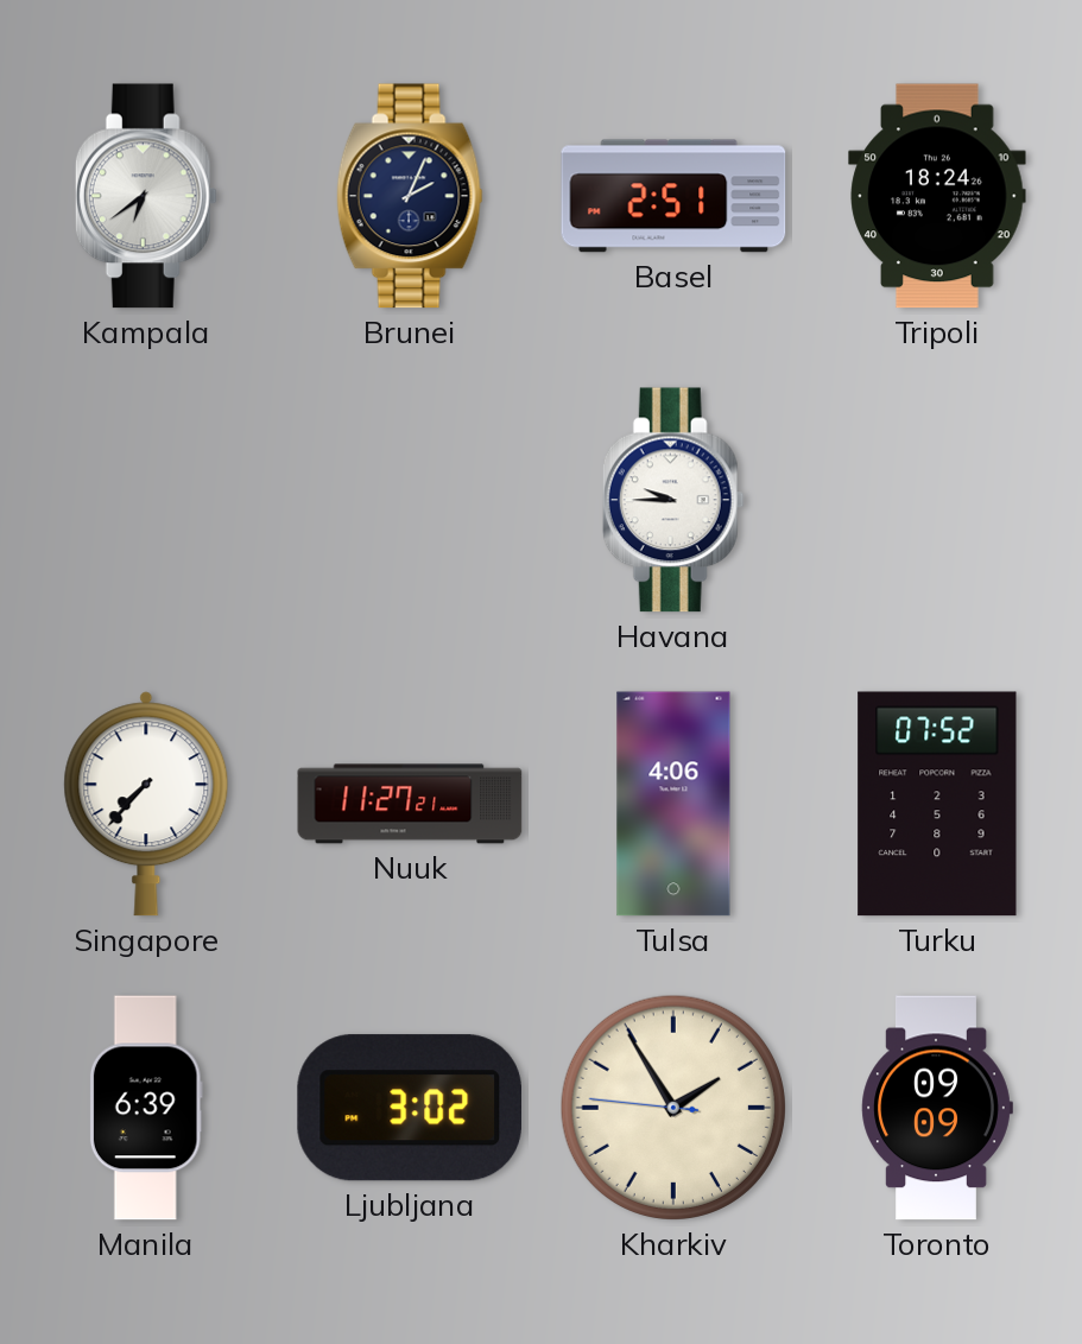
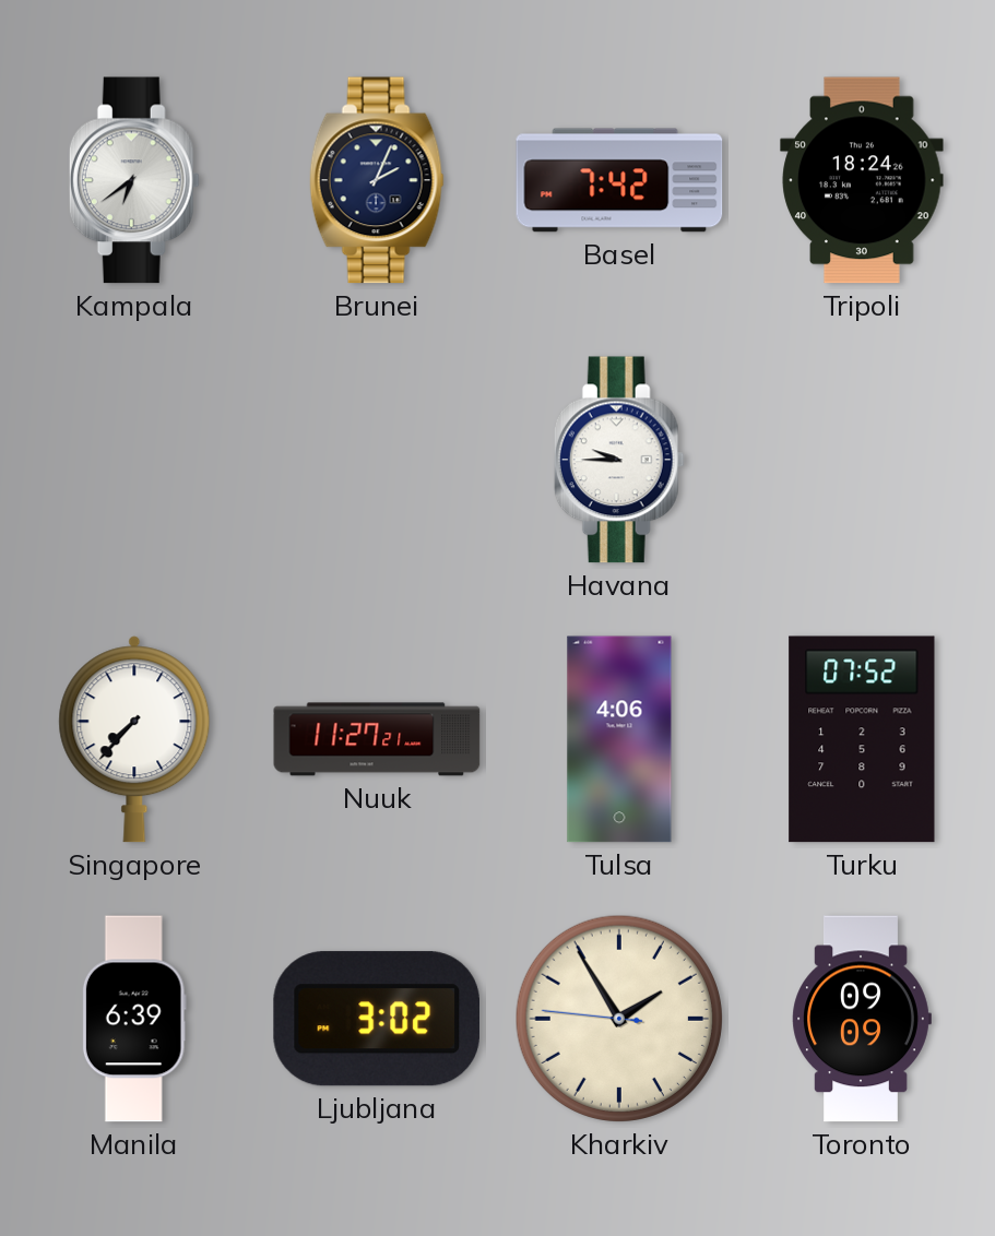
Basel: 2:51 -> 7:42 (619, 180)
